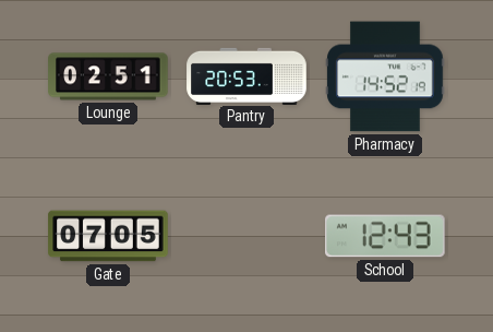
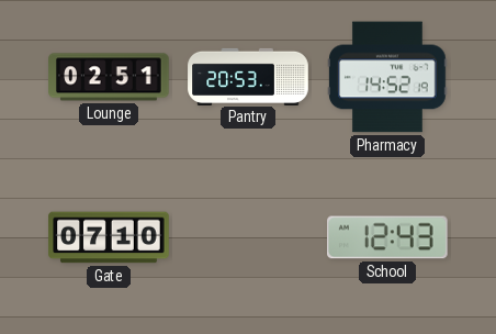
Gate: 07:05 -> 07:10 (109, 237)
